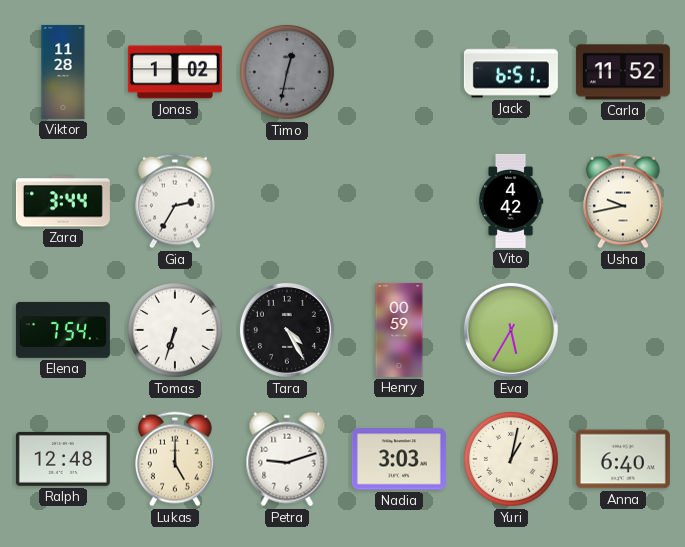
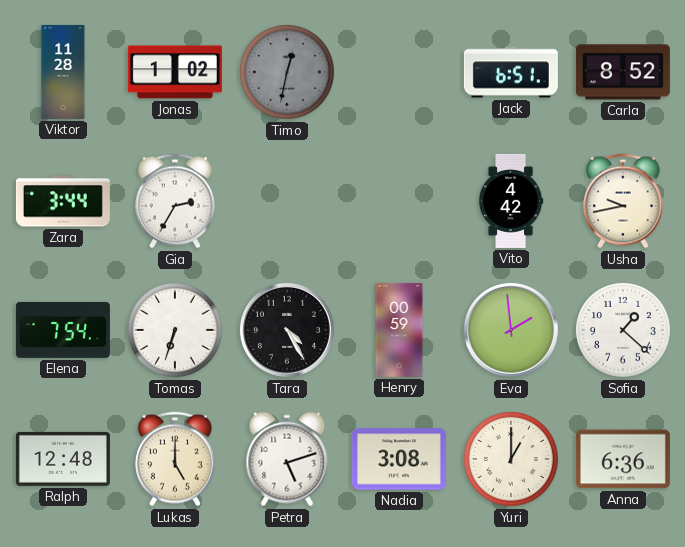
Carla: 11:52 -> 8:52 (623, 72)
Eva: 5:35 -> 1:59 (511, 330)
Sofia: none -> 1:22 (624, 331)
Petra: 9:12 -> 5:12 (287, 459)
Nadia: 3:03 -> 3:08 (399, 459)
Yuri: 1:02 -> 1:00 (512, 460)
Anna: 6:40 -> 6:36 (623, 459)
